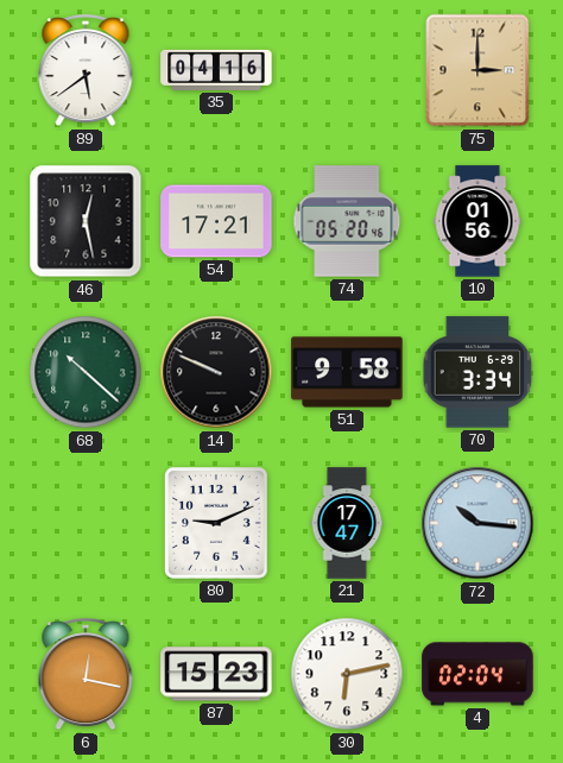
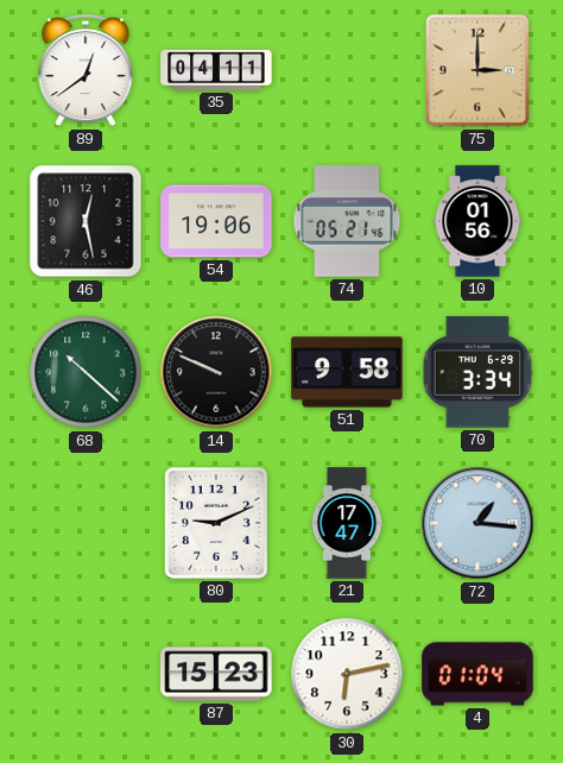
89: 5:39 -> 12:39 (86, 71)
35: 04:16 -> 04:11 (216, 70)
54: 17:21 -> 19:06 (216, 221)
74: 05:20 -> 05:21 (347, 221)
72: 10:16 -> 1:16 (477, 523)
6: 12:17 -> none (86, 675)
4: 02:04 -> 01:04 (477, 674)
